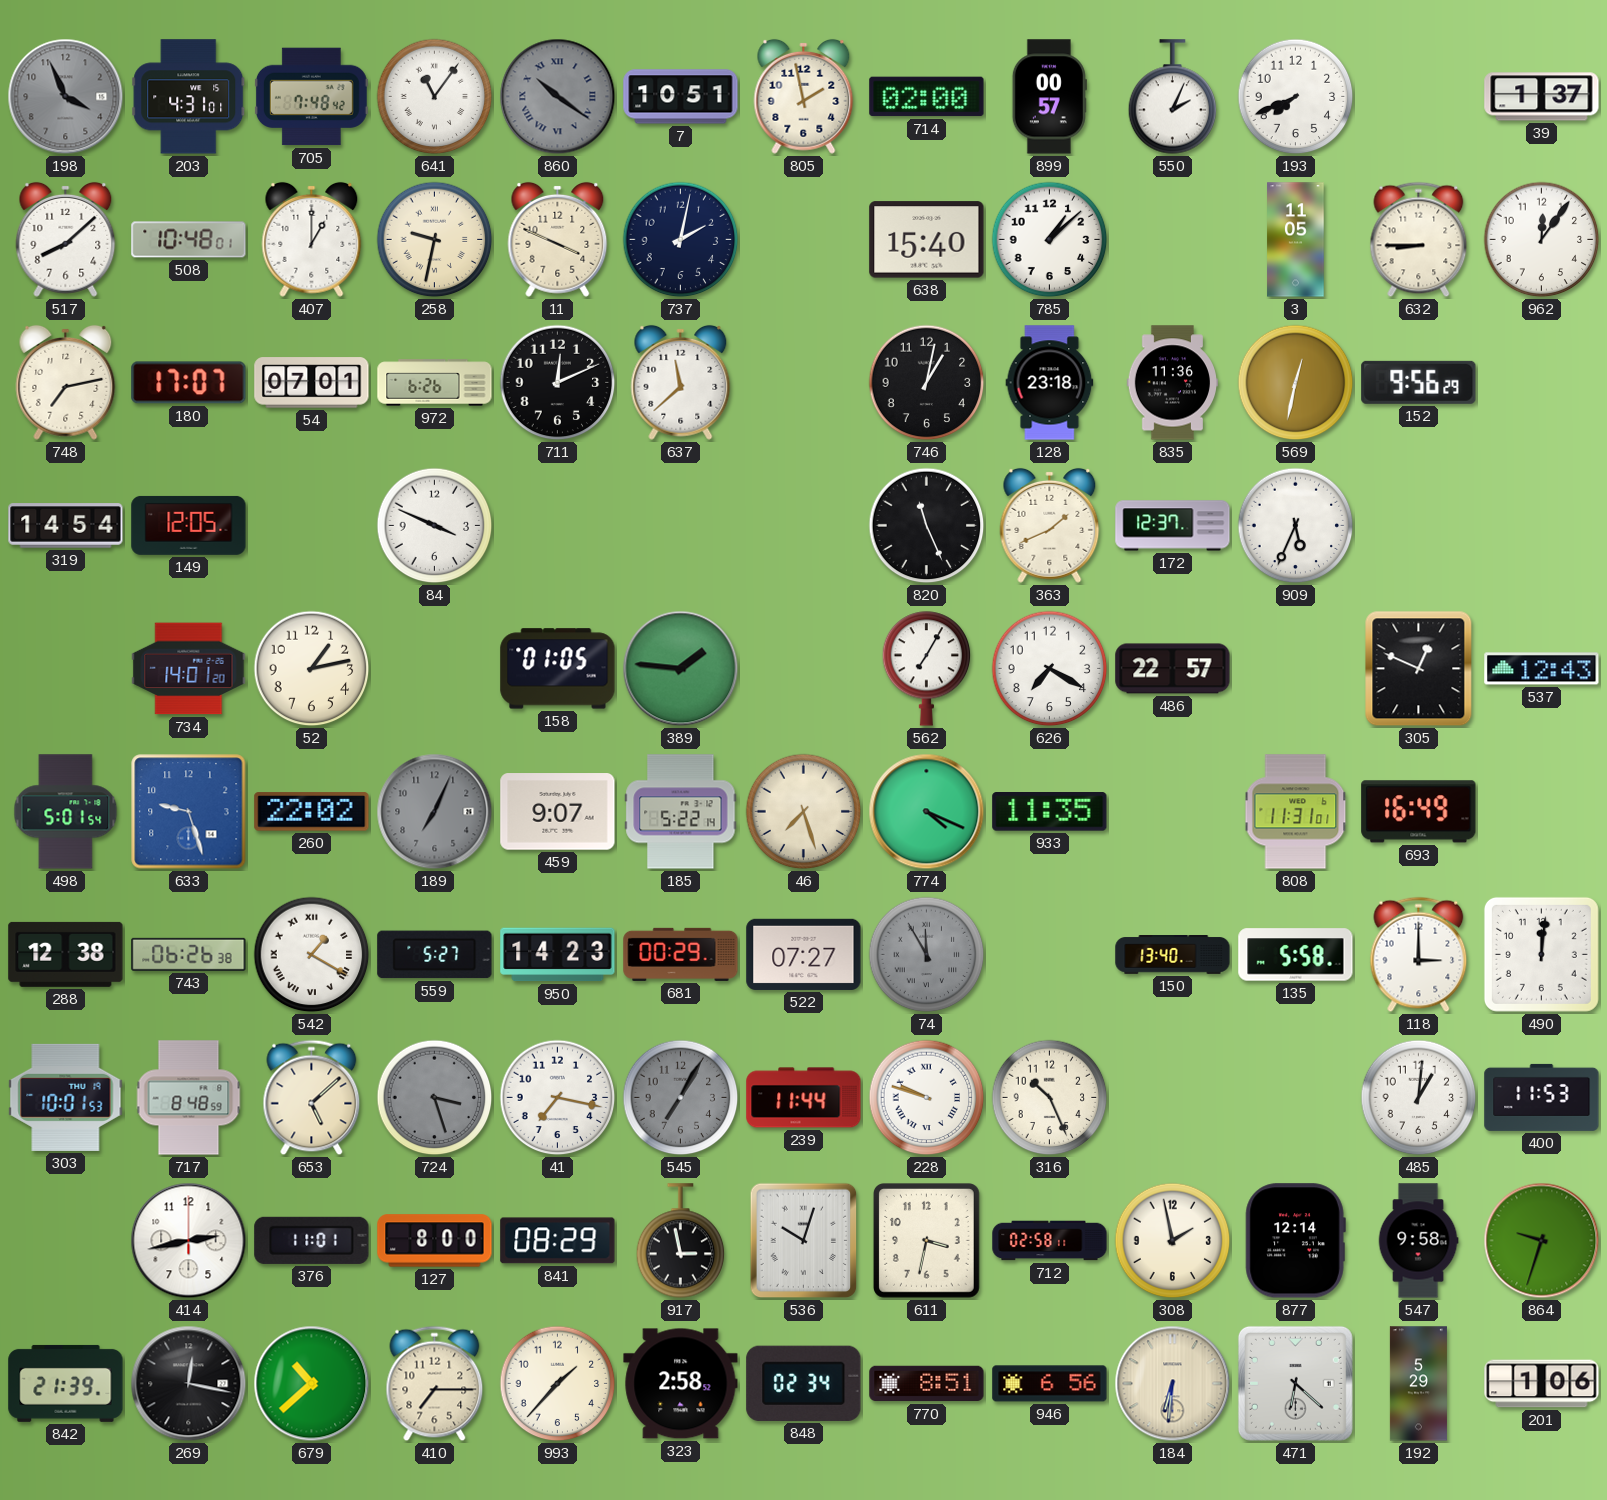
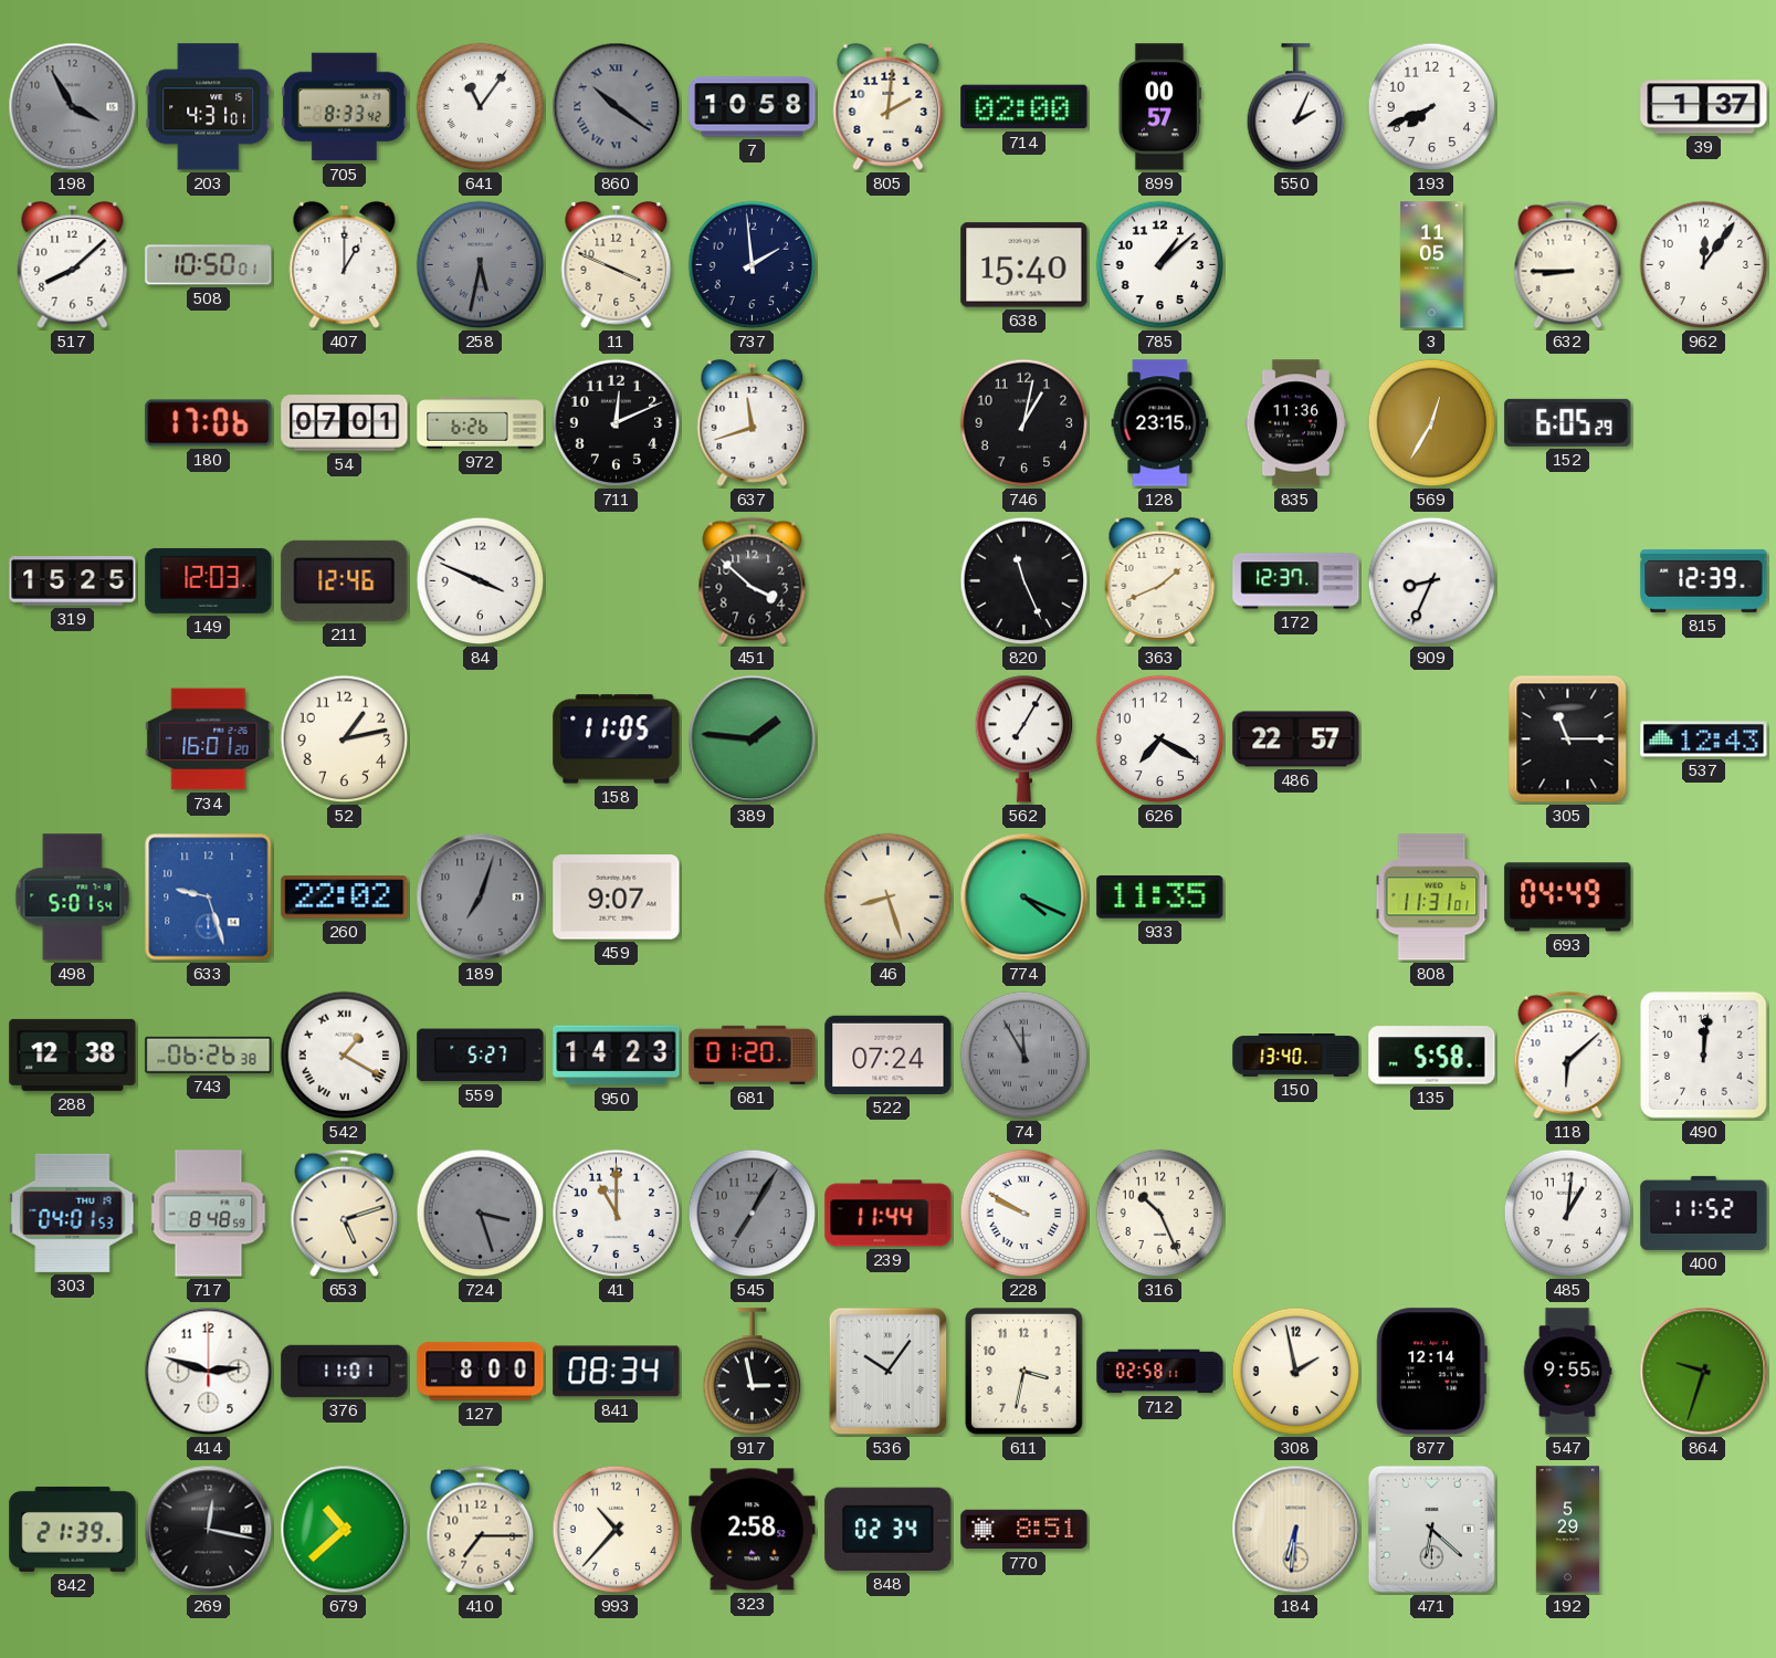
198: 3:56 -> 3:55 (73, 107)
705: 7:48 -> 8:33 (344, 107)
7: 10:51 -> 10:58 (753, 107)
805: 1:58 -> 2:01 (889, 106)
508: 10:48 -> 10:50 (209, 265)
258: 9:32 -> 5:32 (481, 265)
258 dial: cream -> grey (481, 265)
737: 2:02 -> 1:59 (753, 265)
748: 7:13 -> none (66, 382)
180: 17:07 -> 17:06 (209, 423)
637: 11:38 -> 11:42 (753, 422)
128: 23:18 -> 23:15 (1160, 423)
569: 12:32 -> 12:35 (1432, 423)
152: 9:56 -> 6:05 (1568, 422)
319: 14:54 -> 15:25 (73, 581)
149: 12:05 -> 12:03 (209, 580)
211: none -> 12:46 (345, 580)
451: none -> 3:52 (753, 581)
909: 5:34 -> 8:34 (1432, 581)
815: none -> 12:39 (1704, 580)
734: 14:01 -> 16:01 (209, 739)
158: 01:05 -> 11:05 (617, 739)
305: 12:49 -> 11:15 (1568, 739)
189: 7:04 -> 7:03 (481, 898)
185: 5:22 -> none (681, 812)
46: 7:27 -> 8:27 (889, 898)
693: 16:49 -> 04:49 (1568, 898)
681: 00:29 -> 01:20 (753, 1054)
522: 07:27 -> 07:24 (889, 1054)
118: 3:00 -> 6:08 (1568, 1056)
303: 10:01 -> 04:01 (73, 1213)
653: 5:08 -> 5:12 (345, 1214)
41: 7:17 -> 11:00 (617, 1214)
228: 9:48 -> 9:50 (1024, 1214)
400: 11:53 -> 11:52 (1704, 1213)
414: 2:43 -> 2:48 (209, 1372)
841: 08:29 -> 08:34 (617, 1372)
536: 10:03 -> 10:06 (889, 1372)
547: 9:58 -> 9:55 (1567, 1372)
993: 1:37 -> 10:37 (617, 1530)
946: 6:56 -> none (1050, 1384)
201: 1:06 -> none (1542, 1384)
